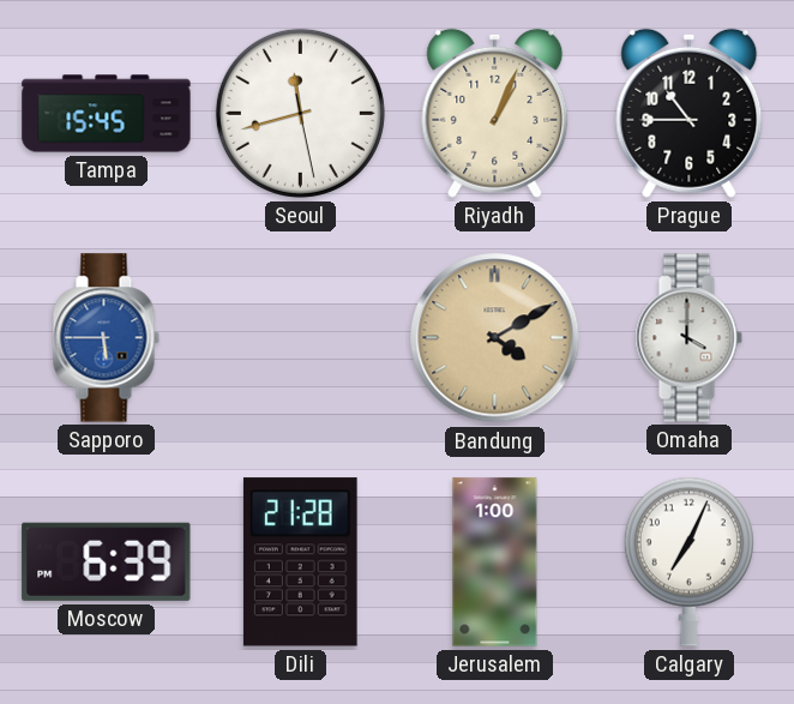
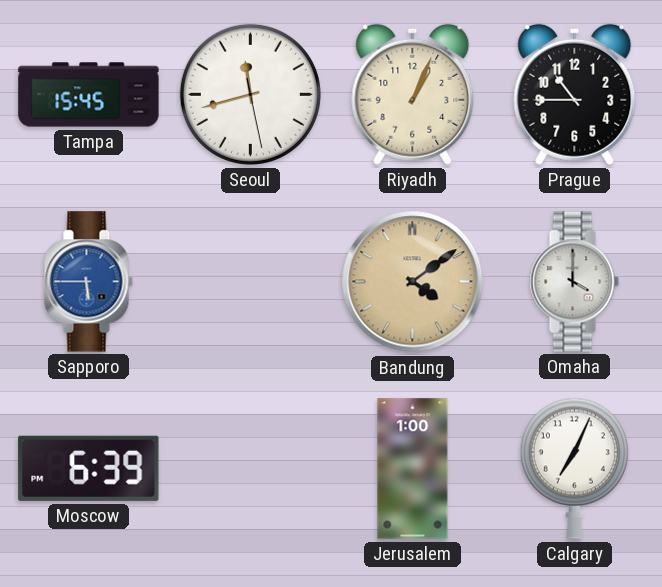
Bandung: 4:10 -> 4:09 (413, 282)
Dili: 21:28 -> none (300, 562)
